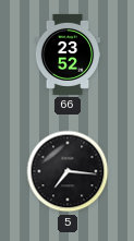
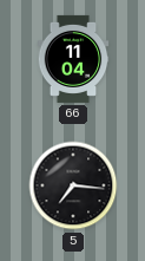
66: 23:52 -> 11:04 (73, 59)
